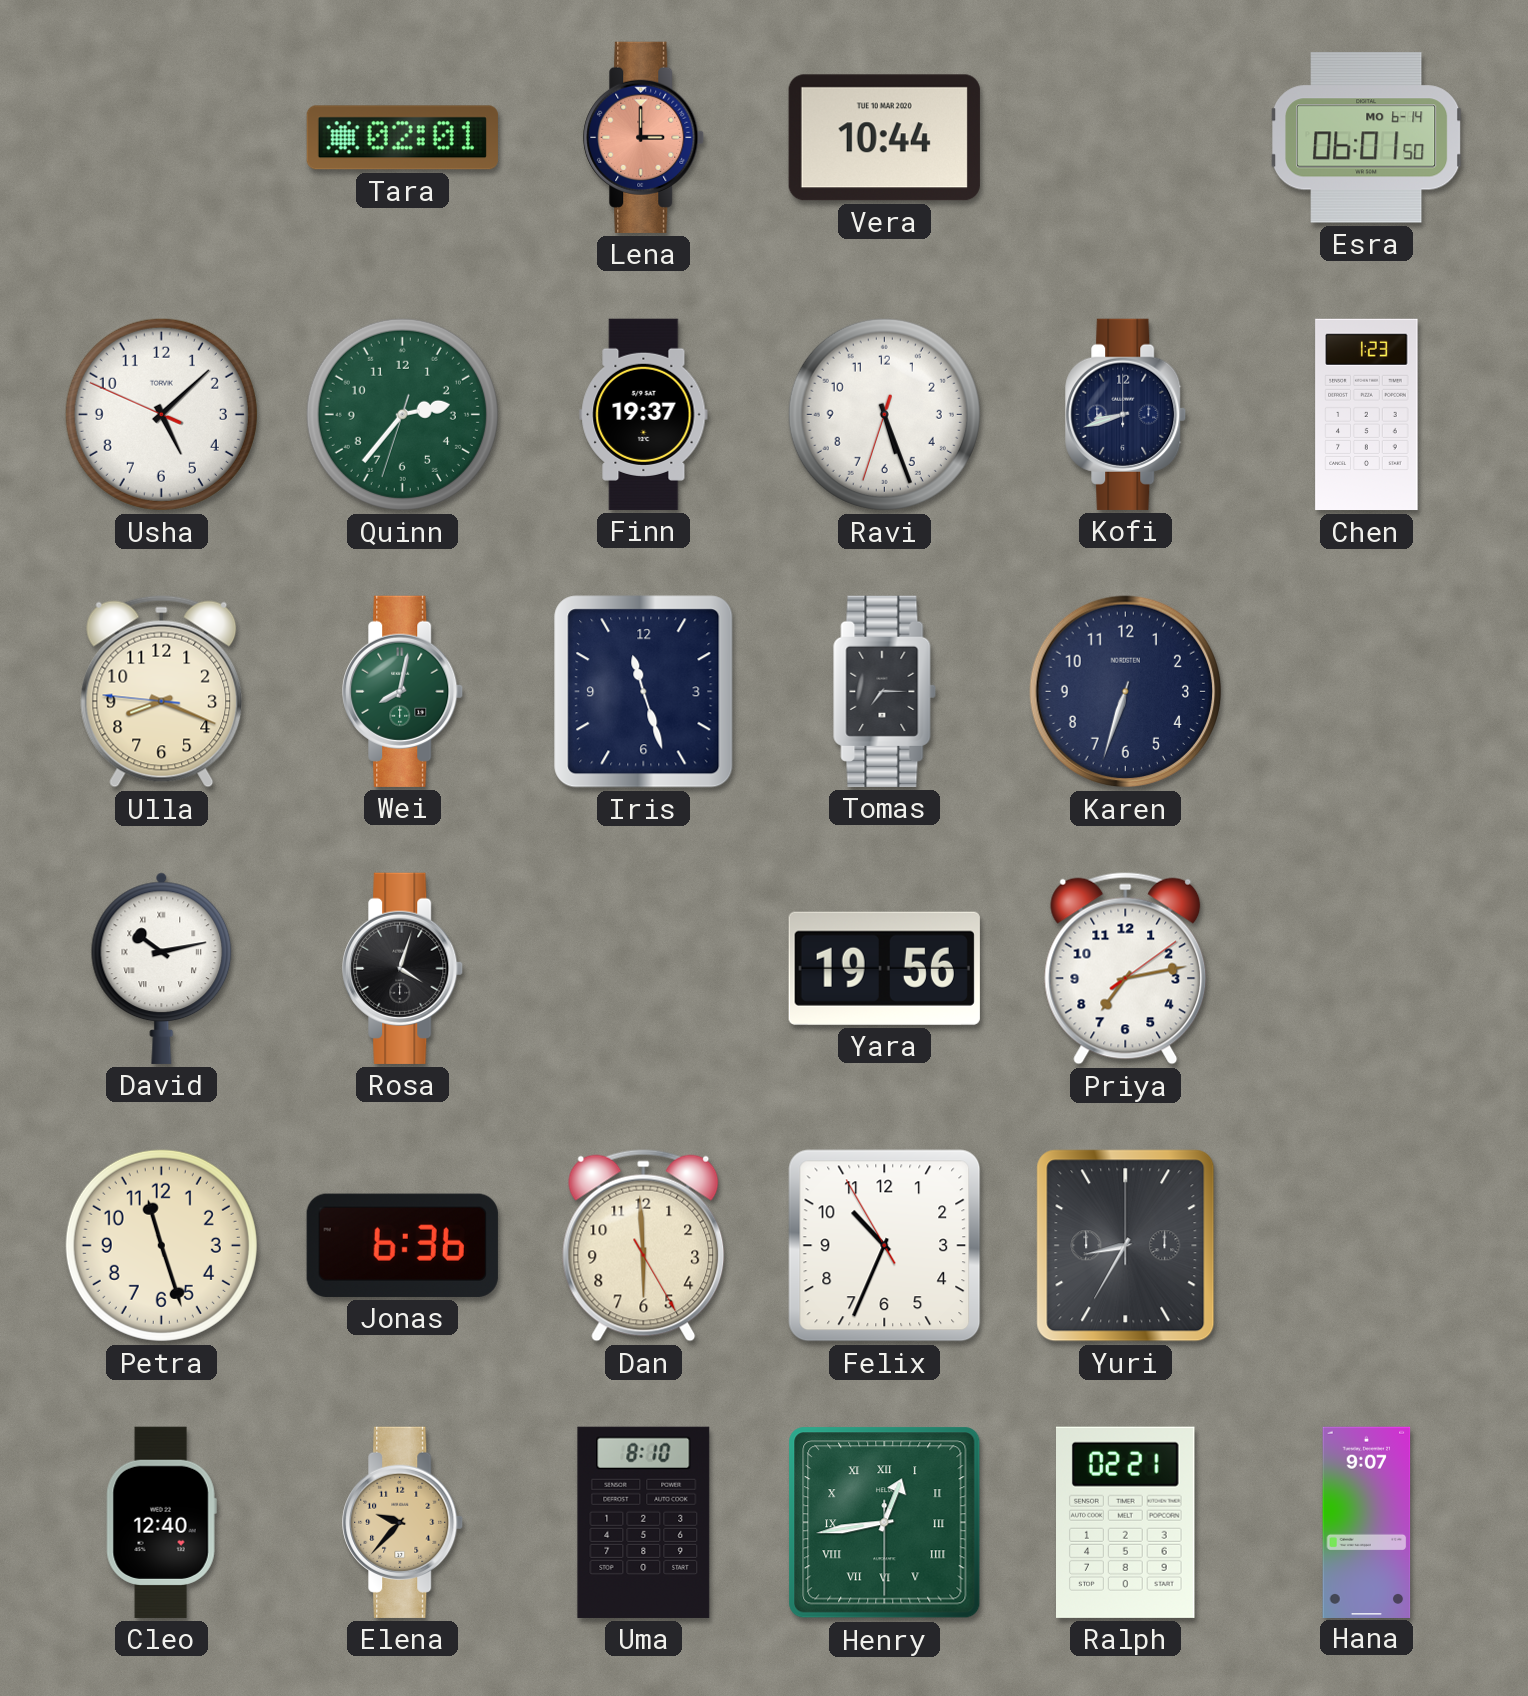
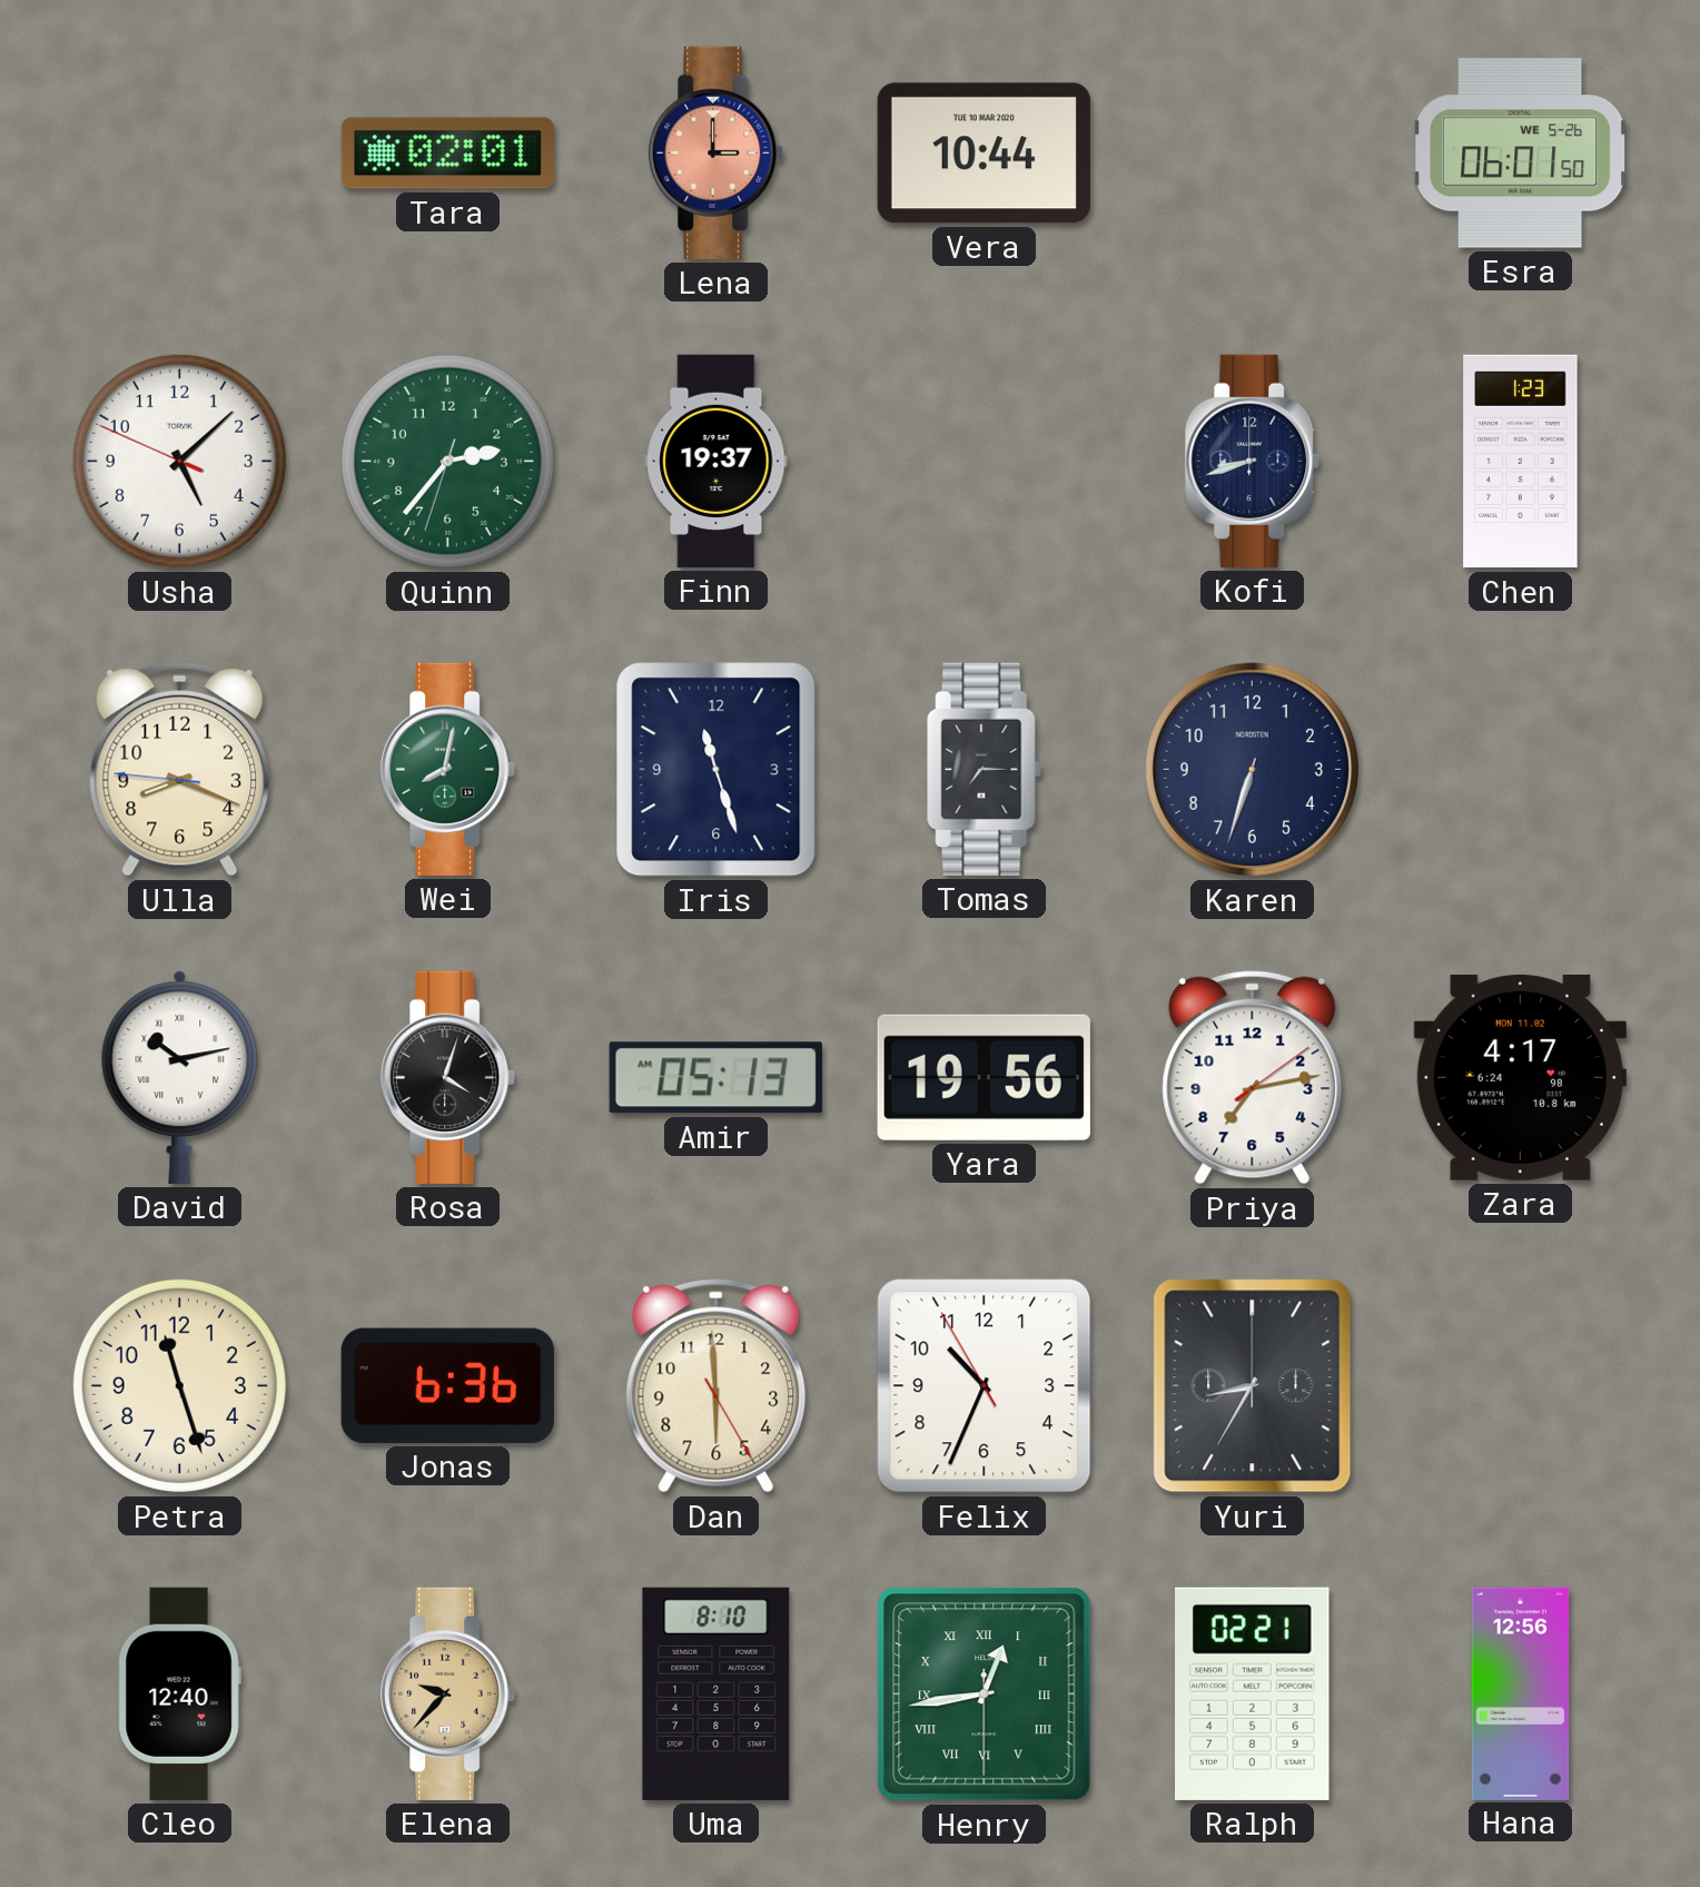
Esra date: MO 6-14 -> WE 5-26 (1521, 154)
Ravi: 5:26 -> none (884, 414)
Amir: none -> 05:13 (715, 1078)
Zara: none -> 4:17 (1520, 1077)
Hana: 9:07 -> 12:56 (1521, 1693)
